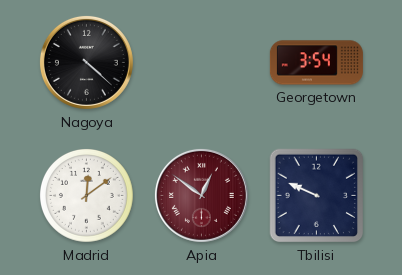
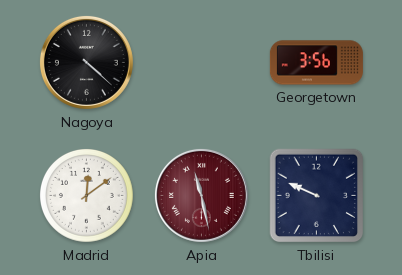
Georgetown: 3:54 -> 3:56 (316, 63)
Apia: 12:51 -> 11:28 (201, 195)
